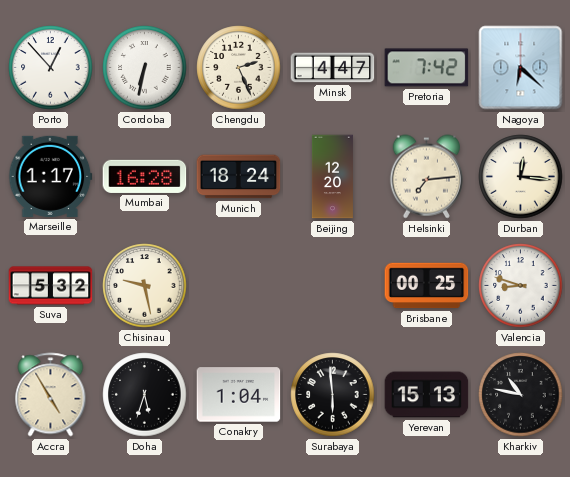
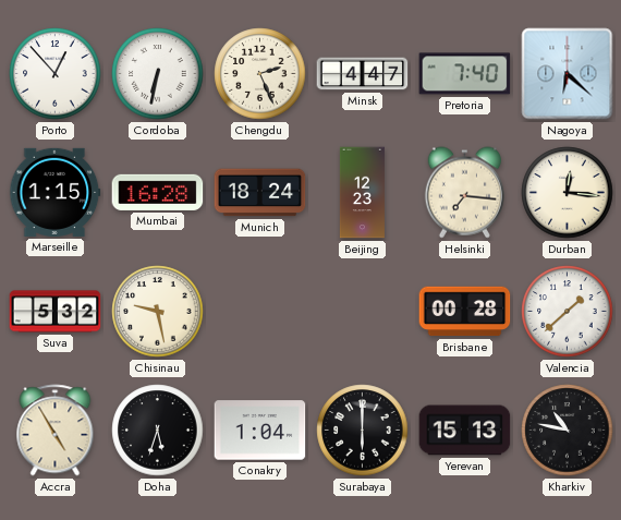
Pretoria: 7:42 -> 7:40 (465, 74)
Marseille: 1:17 -> 1:15 (56, 192)
Beijing: 12:20 -> 12:23 (362, 193)
Helsinki: 7:14 -> 7:16 (464, 193)
Brisbane: 00:25 -> 00:28 (465, 312)
Valencia: 8:48 -> 1:38 (568, 312)
Surabaya: 5:59 -> 6:00 (363, 431)
